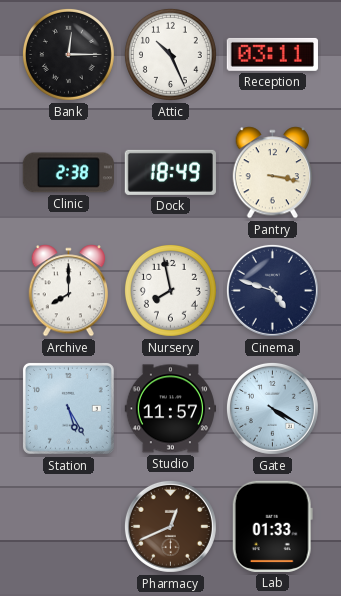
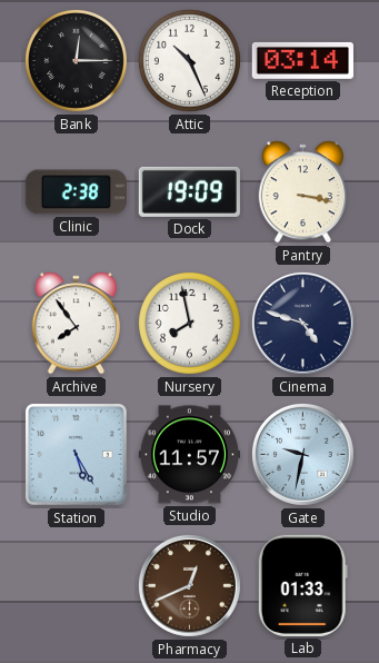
Reception: 03:11 -> 03:14 (302, 60)
Dock: 18:49 -> 19:09 (189, 191)
Archive: 8:00 -> 7:54 (77, 324)
Gate: 4:20 -> 9:32 (302, 454)
